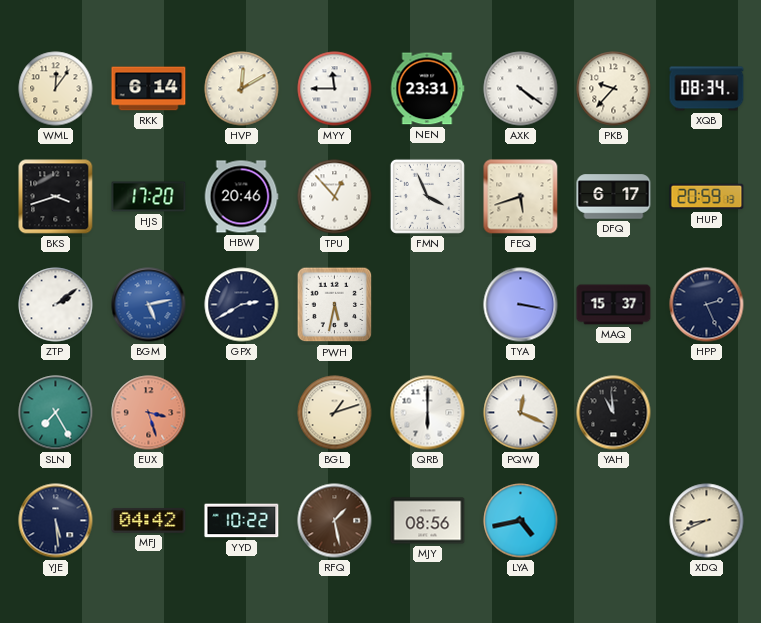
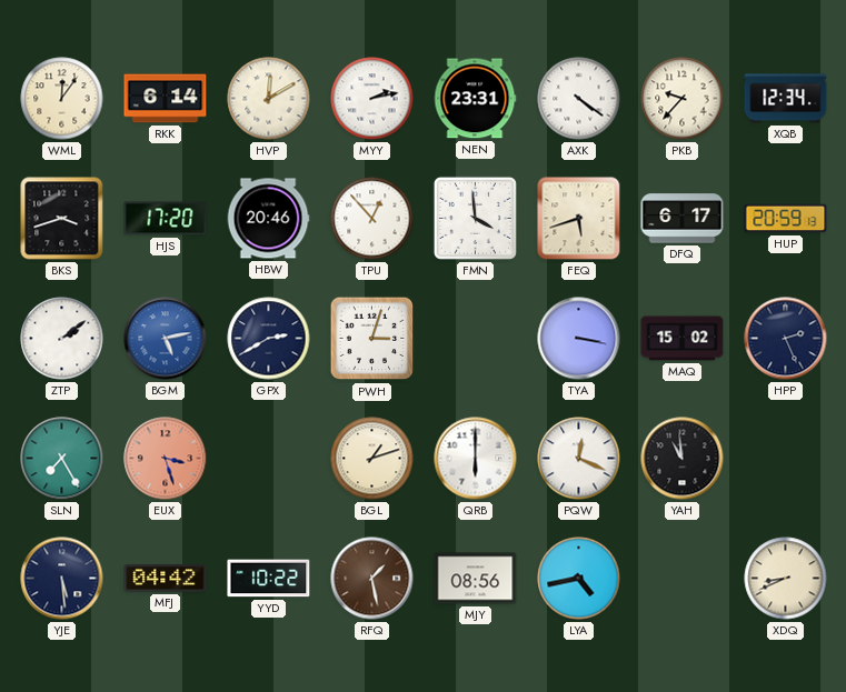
MYY: 11:45 -> 2:13 (372, 99)
XQB: 08:34 -> 12:34 (786, 99)
FMN: 3:56 -> 3:59 (475, 218)
PWH: 5:32 -> 3:03 (372, 339)
MAQ: 15:37 -> 15:02 (683, 339)
